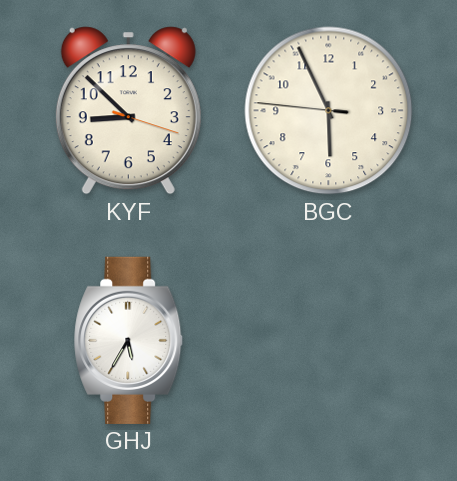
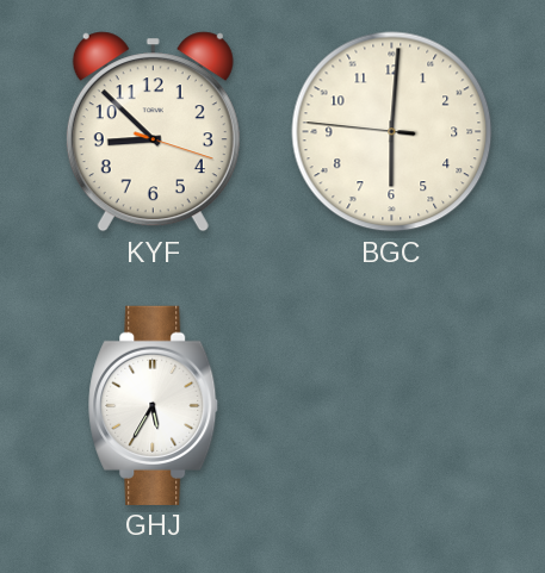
BGC: 5:55 -> 6:00 (392, 132)
